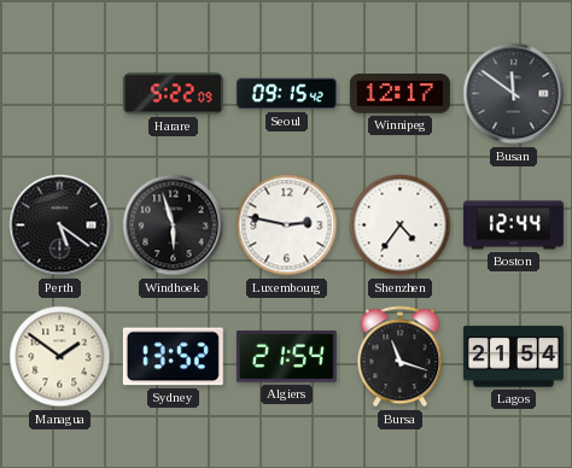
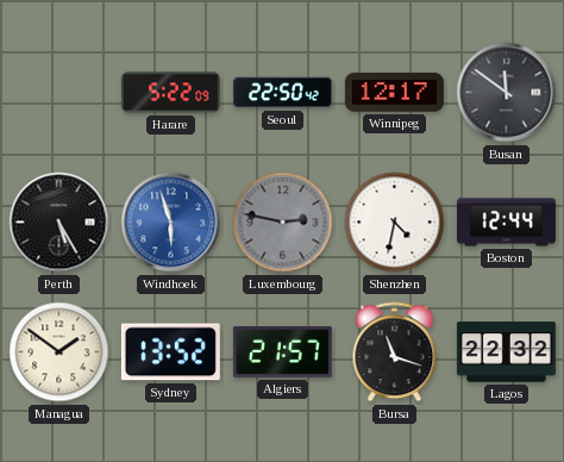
Seoul: 09:15 -> 22:50 (282, 93)
Perth: 5:21 -> 5:25 (59, 223)
Windhoek dial: black -> blue (171, 223)
Luxembourg dial: white -> grey (283, 223)
Shenzhen: 4:36 -> 4:32 (395, 223)
Algiers: 21:54 -> 21:57 (282, 352)
Lagos: 21:54 -> 22:32 (506, 352)
